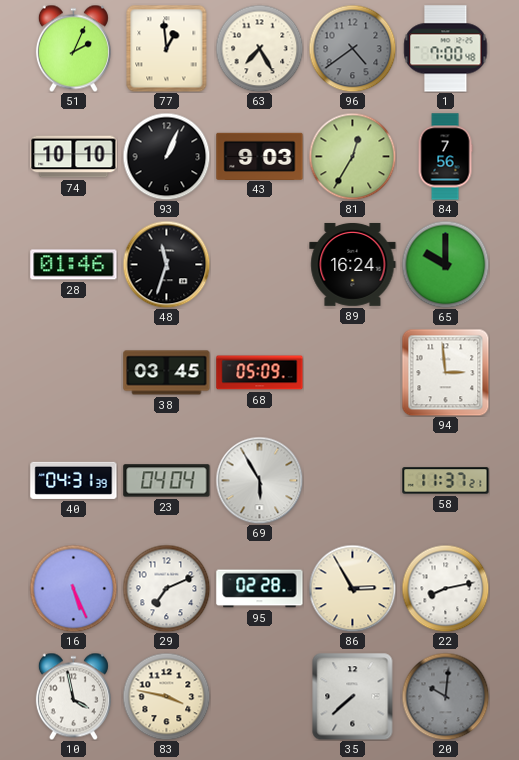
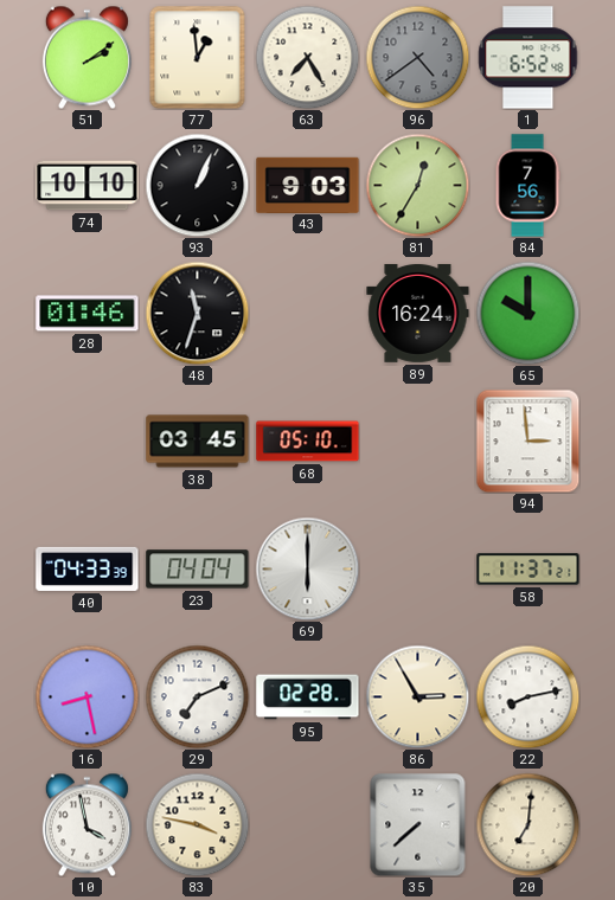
51: 2:04 -> 2:09 (87, 57)
1: 7:00 -> 6:52 (528, 58)
68: 05:09 -> 05:10 (308, 442)
40: 04:31 -> 04:33 (88, 568)
69: 5:55 -> 6:00 (307, 568)
16: 5:26 -> 8:28 (87, 696)
20: 10:01 -> 7:01 (527, 824)
20 dial: grey -> cream (527, 824)
